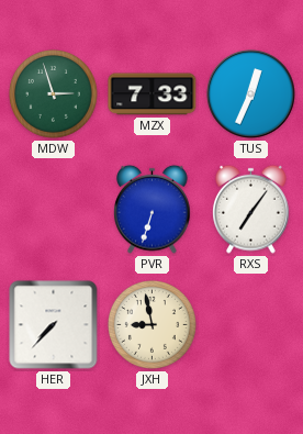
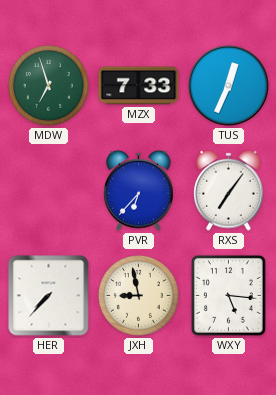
MDW: 2:57 -> 6:57 (48, 85)
PVR: 6:33 -> 6:37 (139, 190)
WXY: none -> 5:16 (228, 295)
